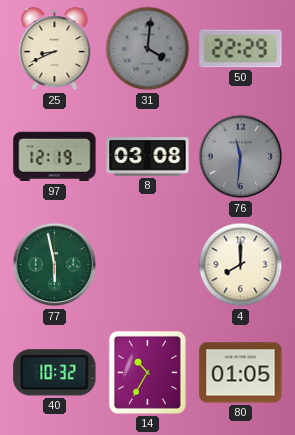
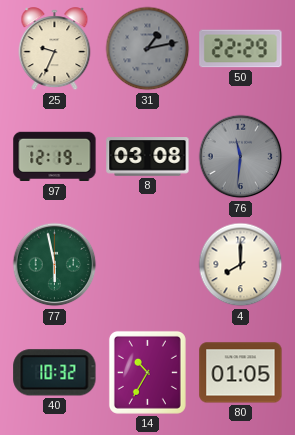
25: 8:41 -> 9:34 (55, 49)
31: 4:01 -> 1:13 (148, 49)
